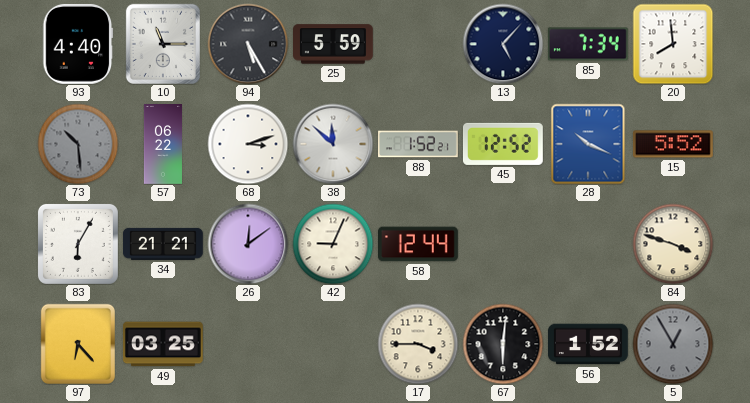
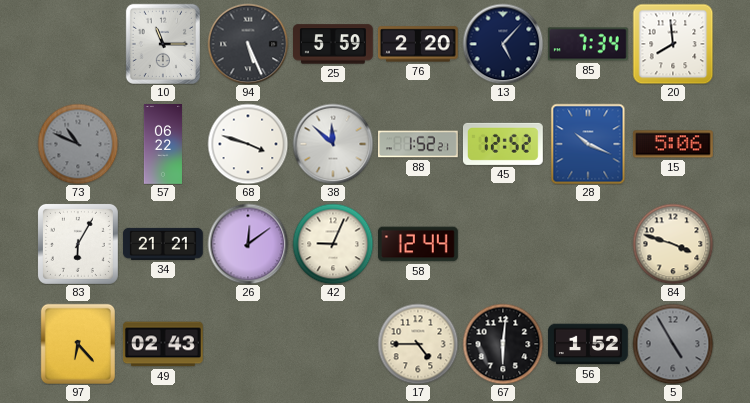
93: 4:40 -> none (78, 44)
94: 5:25 -> 5:26 (248, 44)
76: none -> 2:20 (419, 44)
73: 10:29 -> 10:49 (78, 144)
68: 3:12 -> 3:48 (248, 144)
15: 5:52 -> 5:06 (673, 144)
49: 03:25 -> 02:43 (163, 344)
17: 3:45 -> 4:45 (418, 344)
5: 12:55 -> 4:55 (673, 344)
